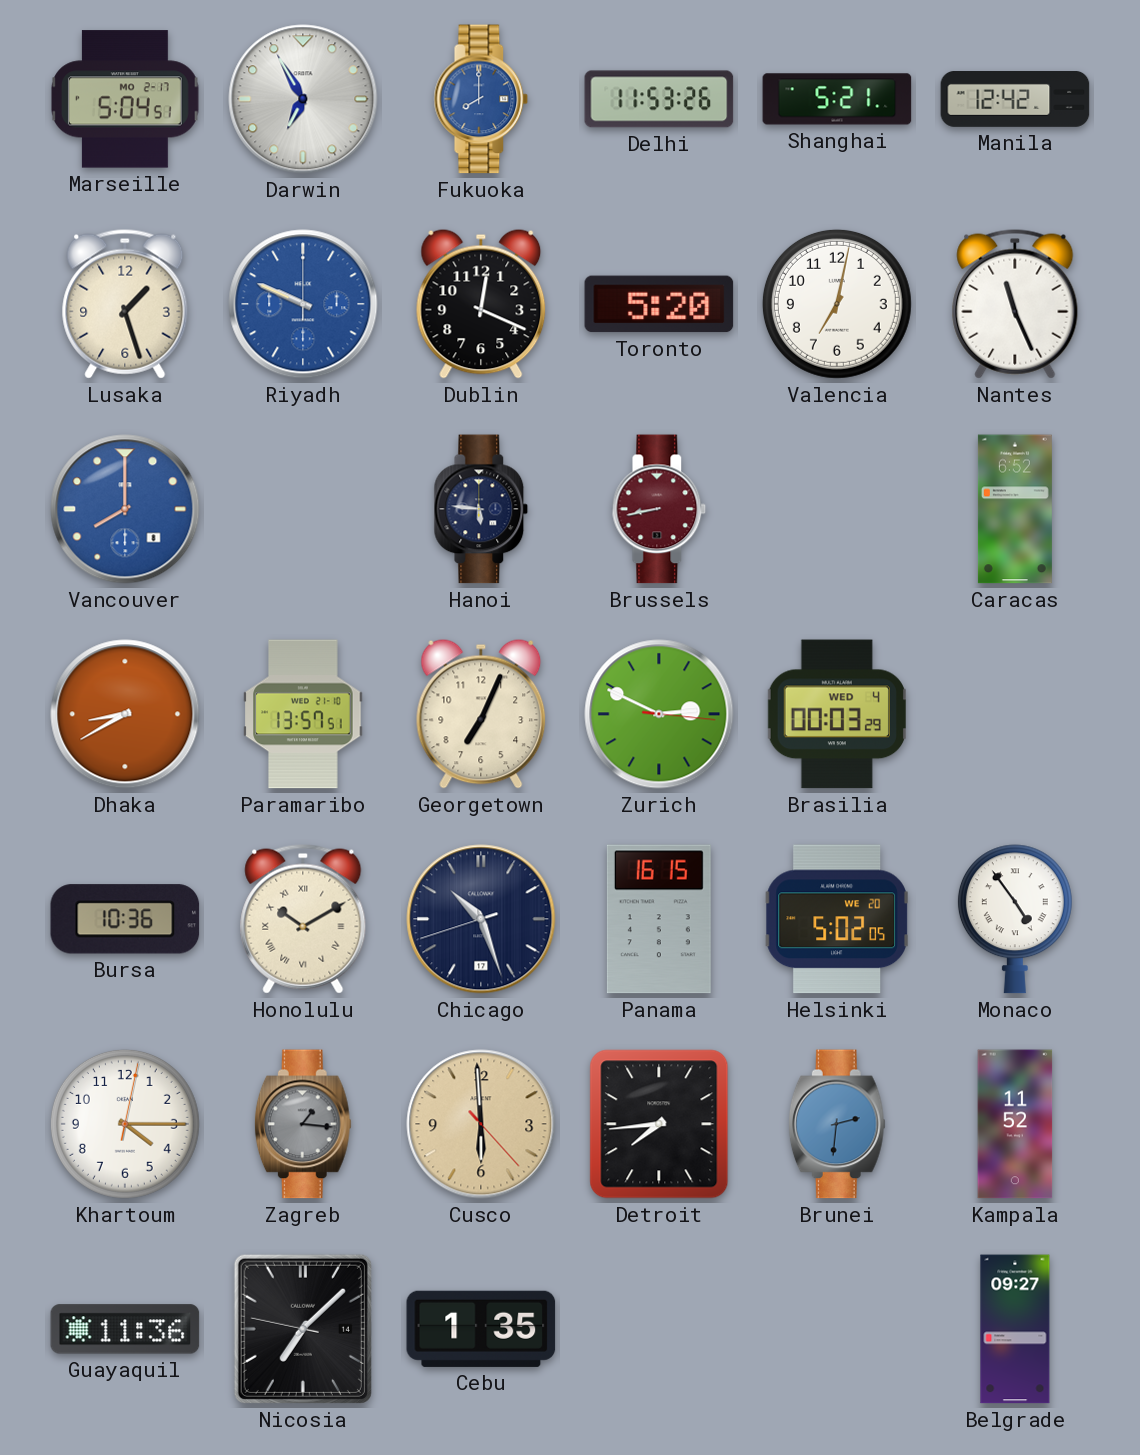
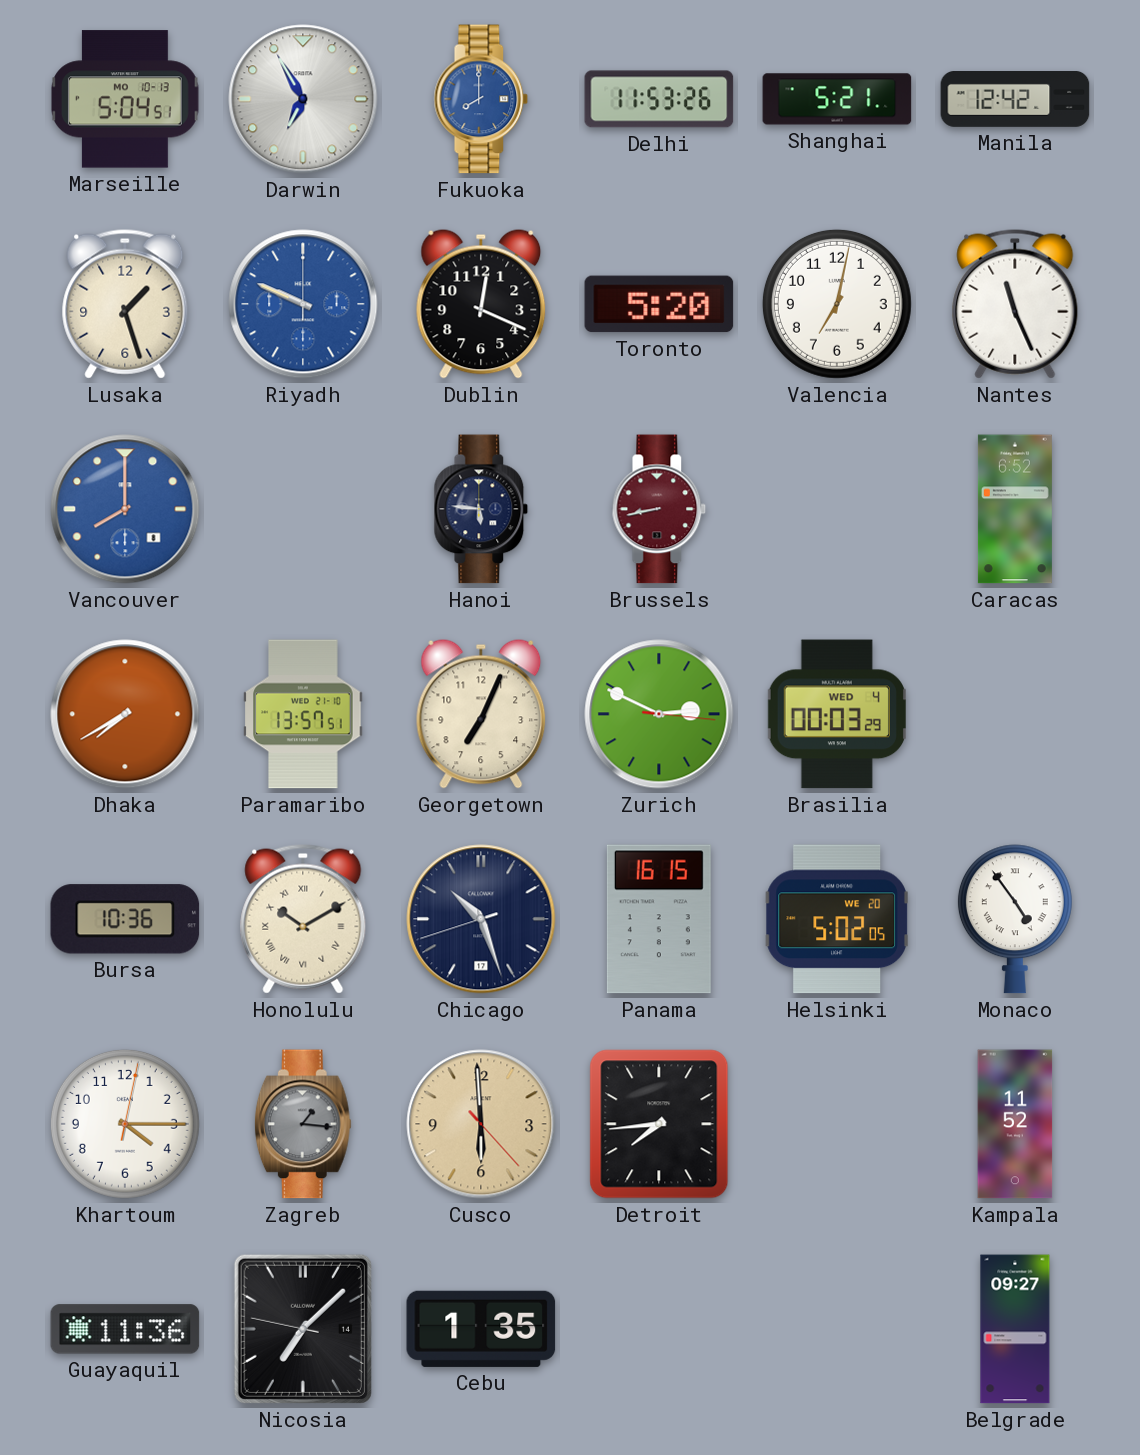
Marseille date: MO 2-17 -> MO 10-13 (125, 99)
Dhaka: 8:40 -> 7:40 (125, 714)
Brunei: 2:31 -> none (837, 1124)
